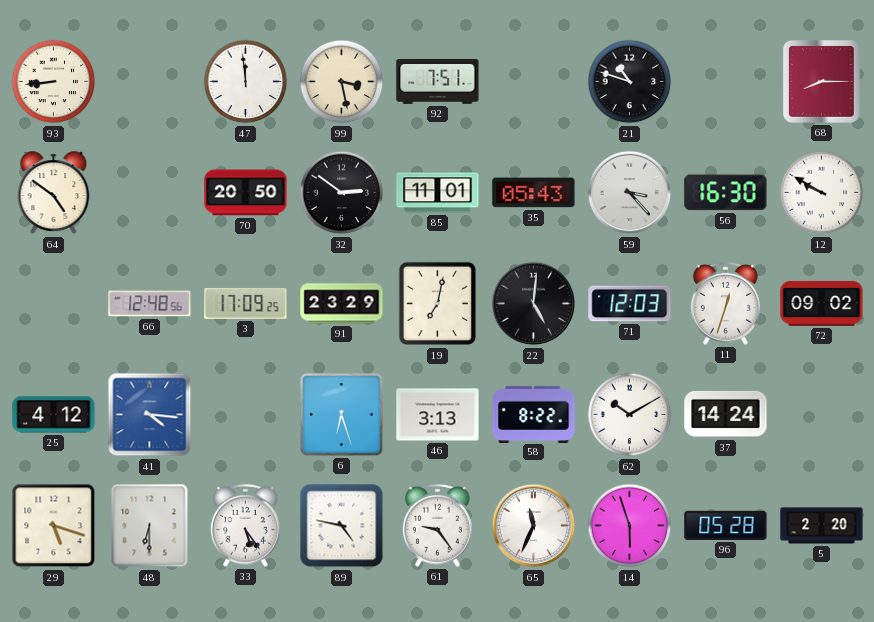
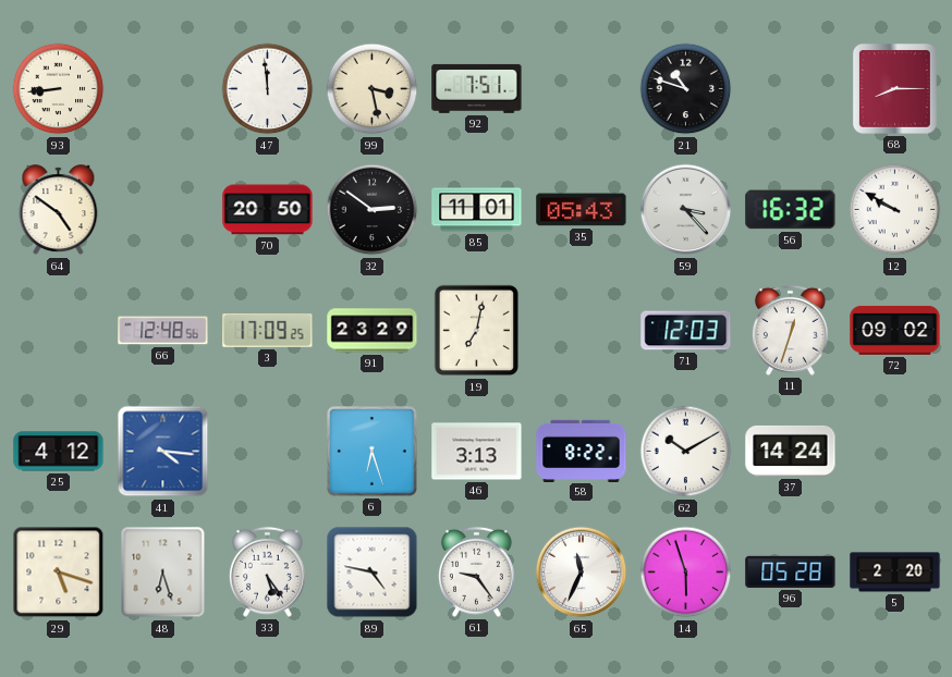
56: 16:30 -> 16:32 (791, 210)
22: 5:01 -> none (534, 304)
48: 6:30 -> 6:27 (163, 573)
